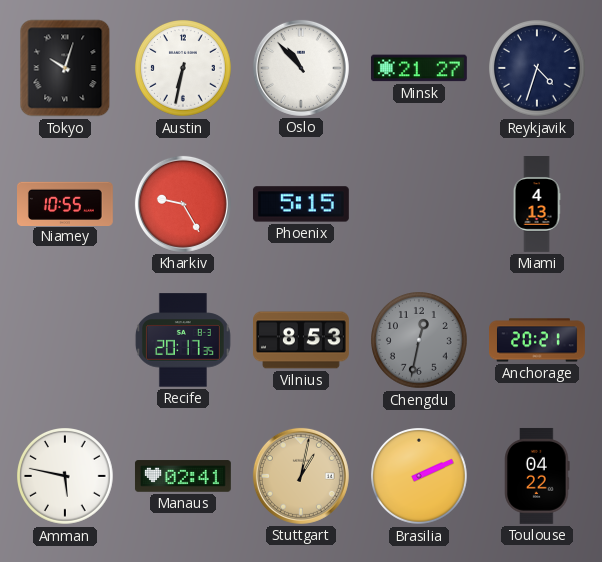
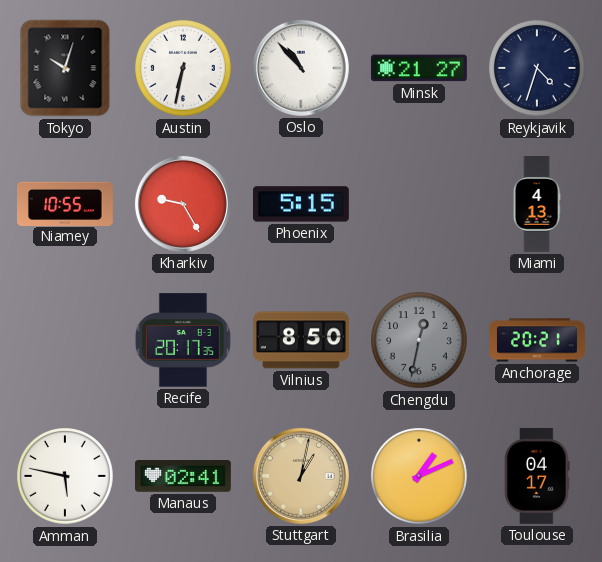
Vilnius: 8:53 -> 8:50 (302, 340)
Brasilia: 2:11 -> 1:11 (420, 477)
Toulouse: 04:22 -> 04:17 (537, 476)
